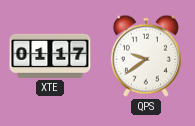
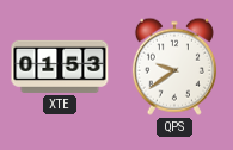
XTE: 01:17 -> 01:53 (60, 67)
